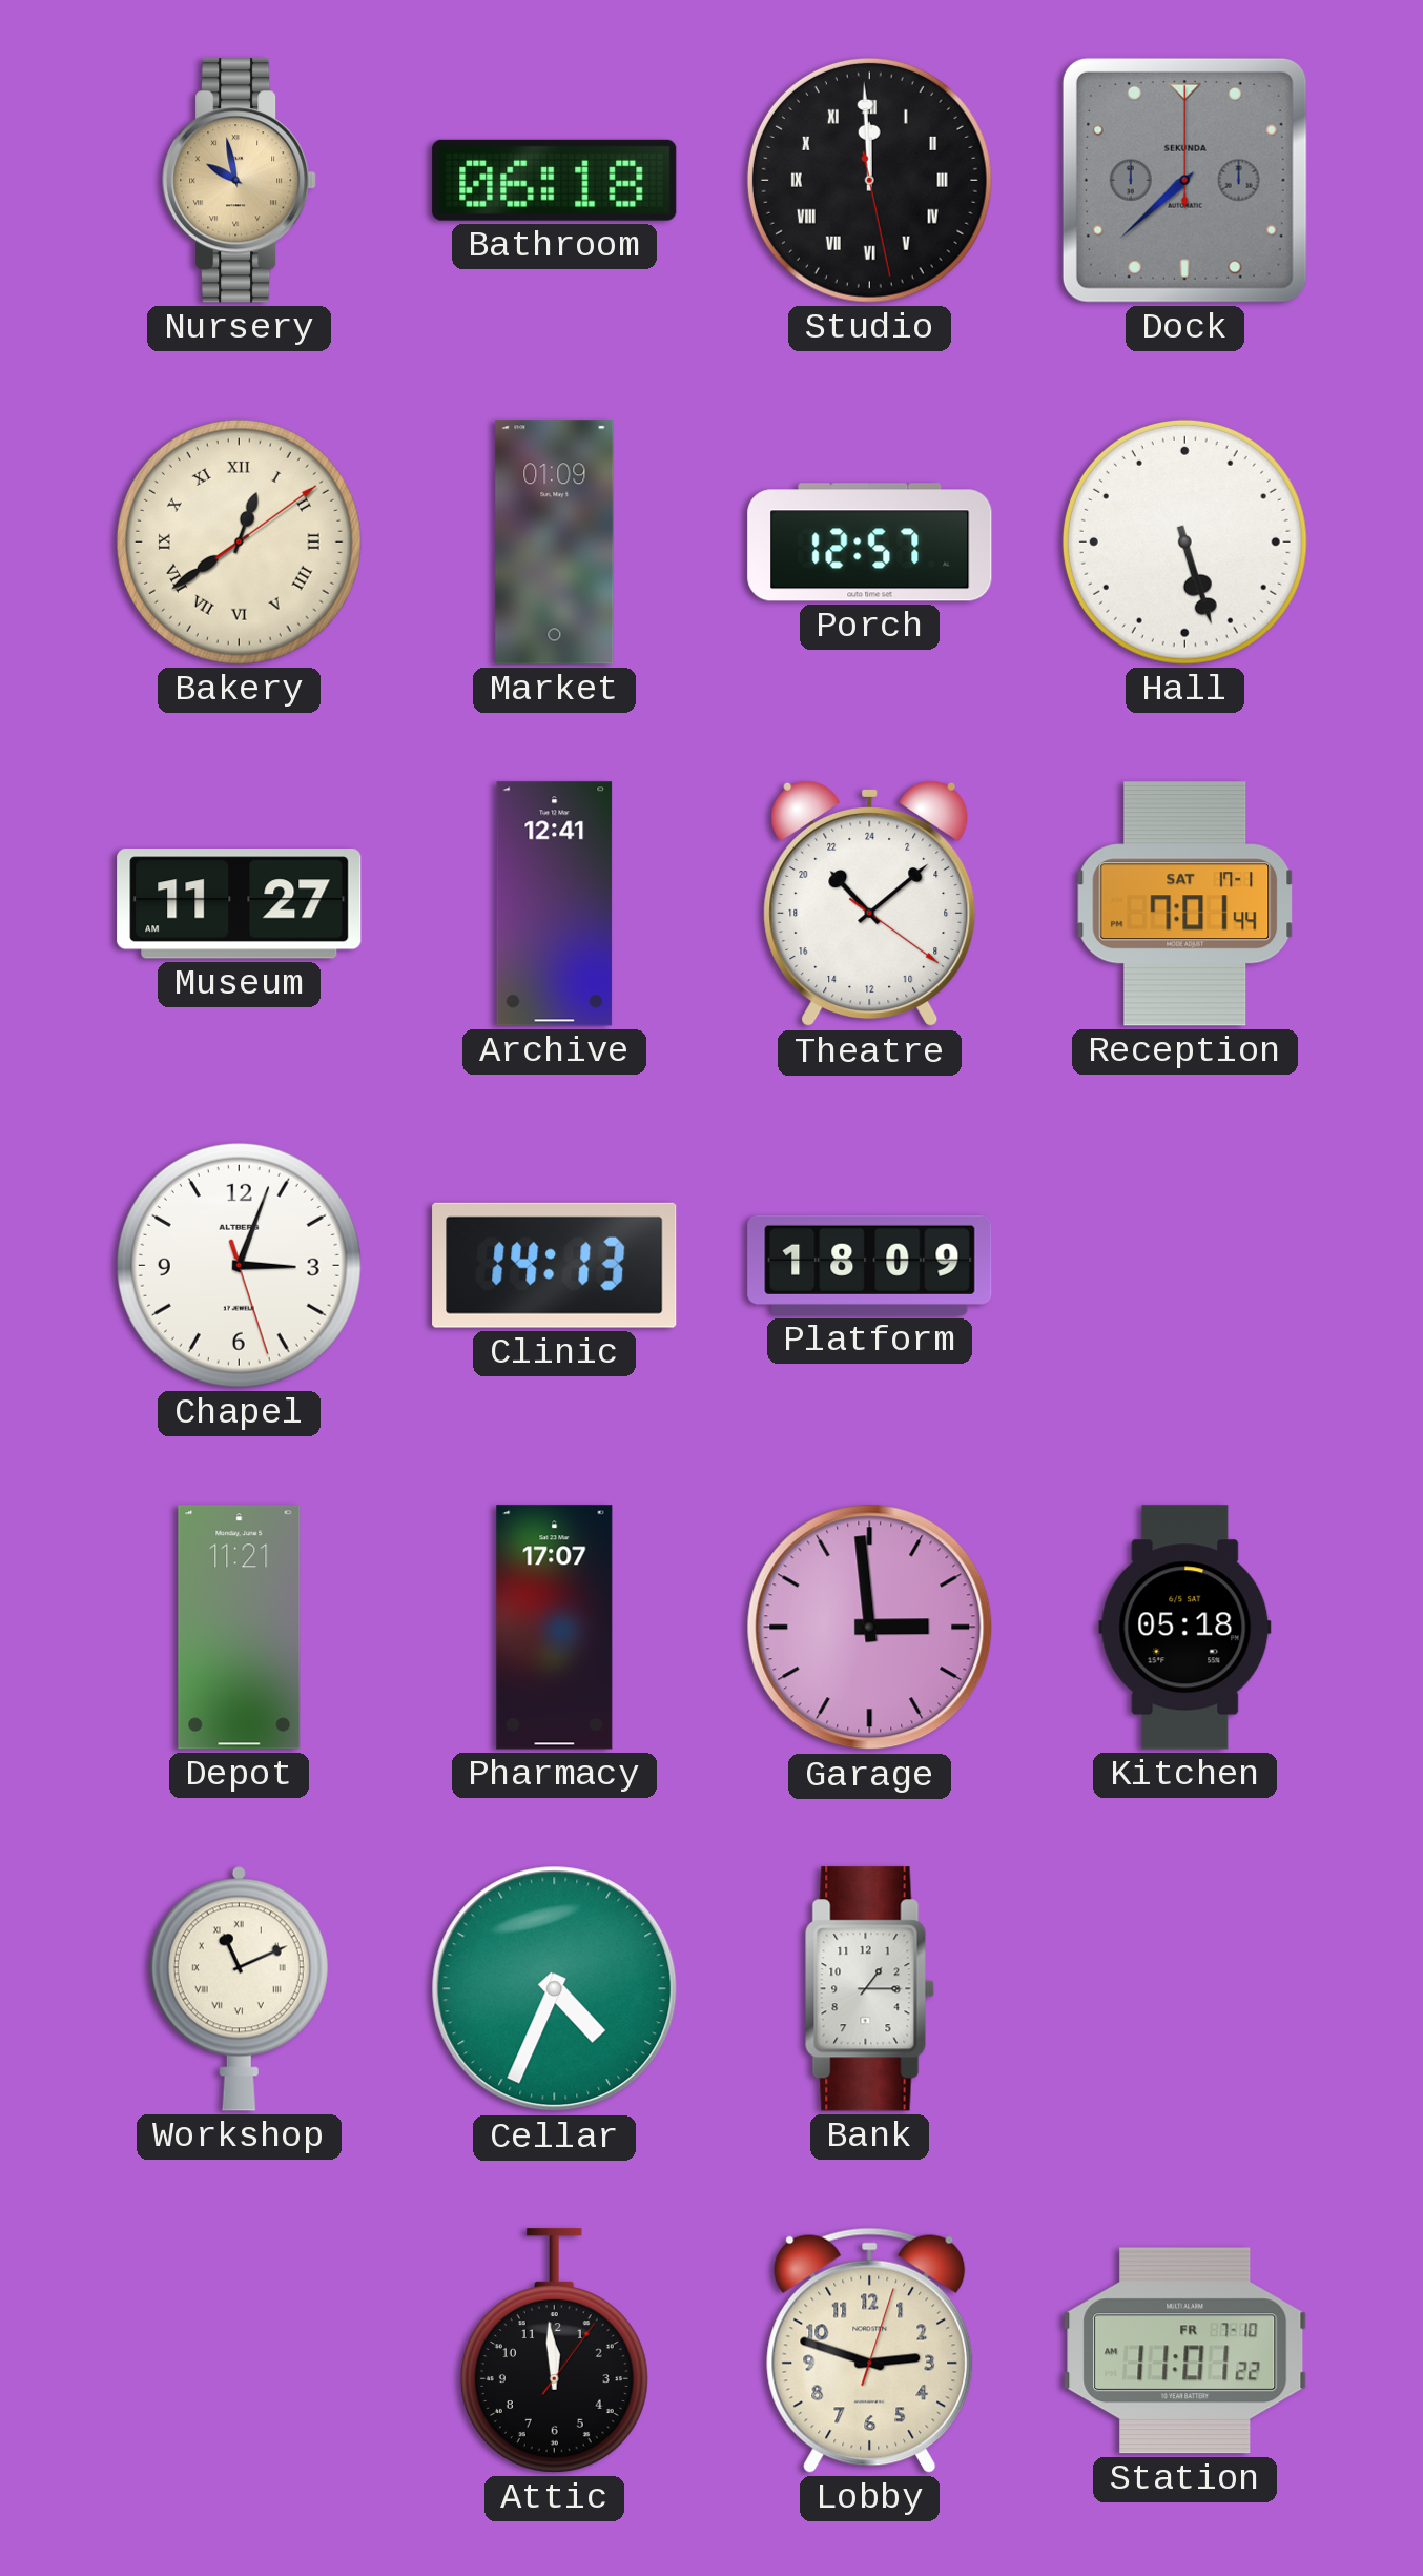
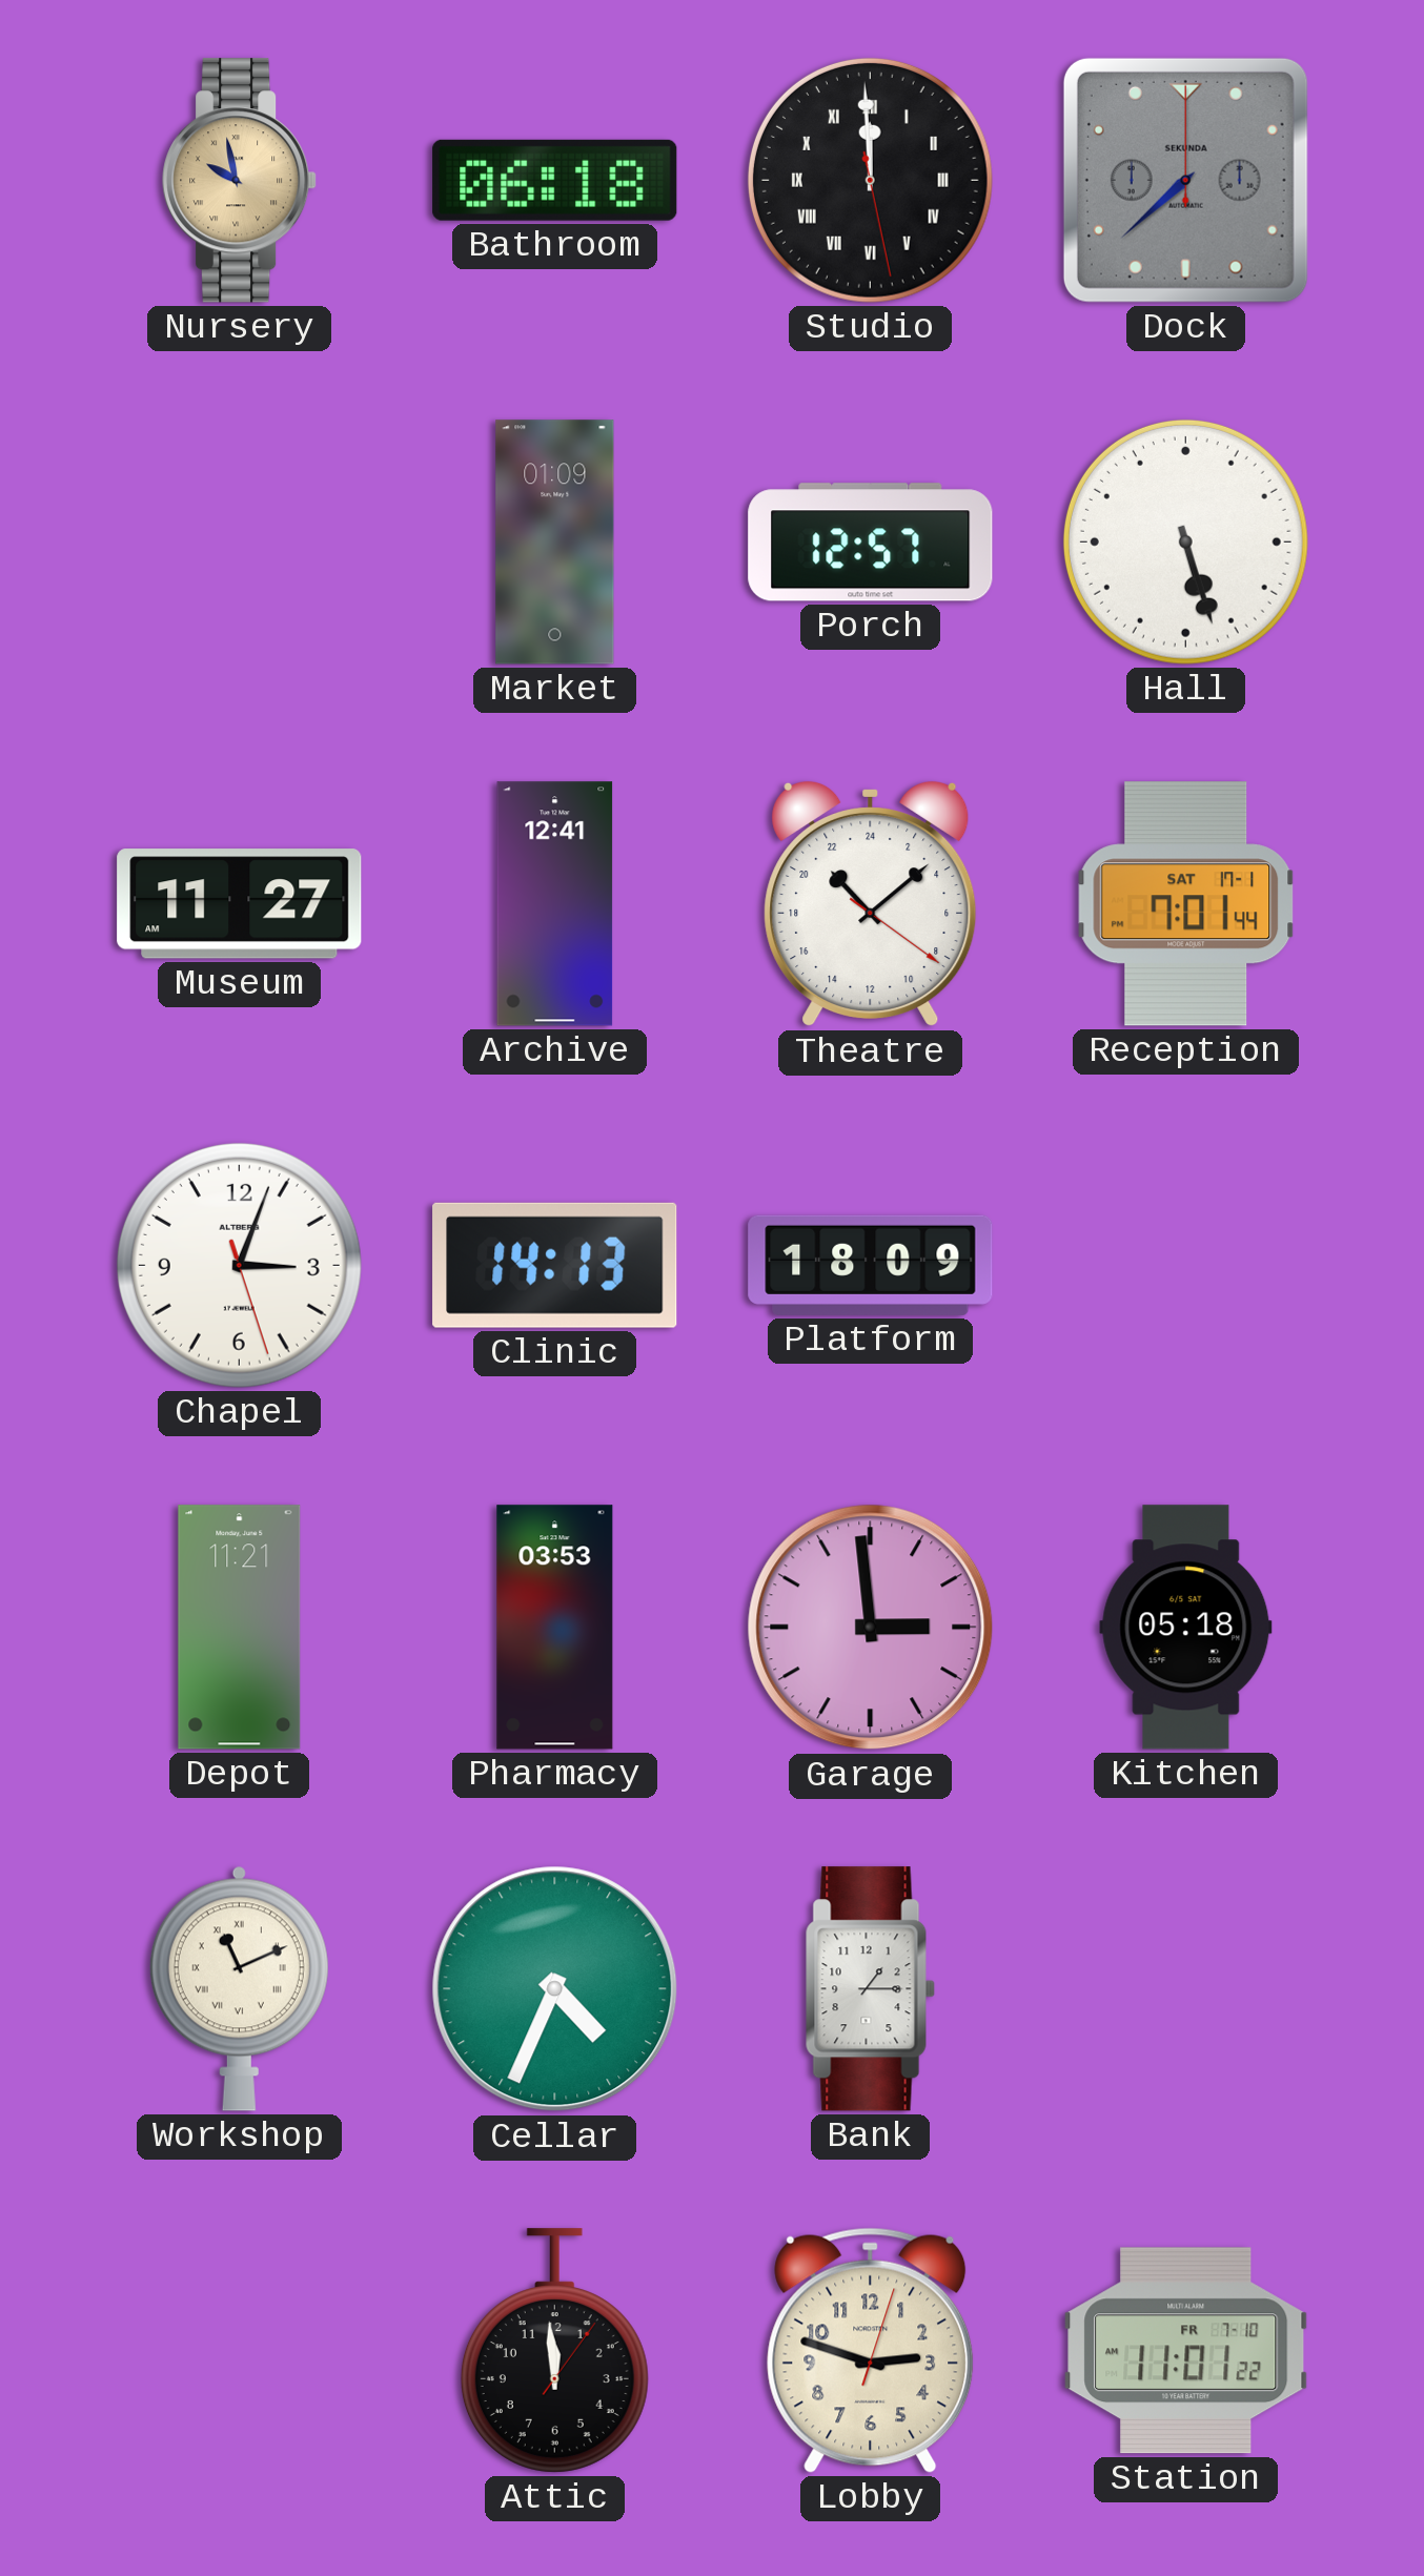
Bakery: 12:39 -> none (239, 541)
Pharmacy: 17:07 -> 03:53 (555, 1628)
